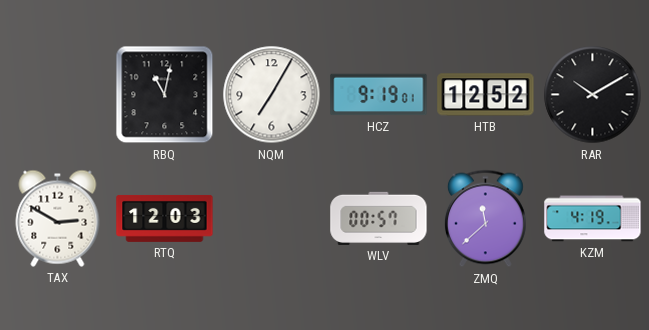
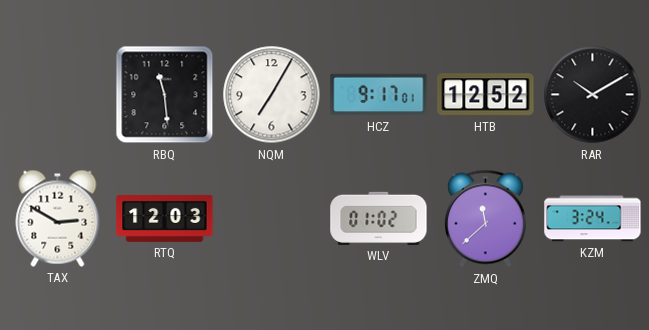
RBQ: 11:02 -> 11:29 (165, 95)
HCZ: 9:19 -> 9:17 (379, 95)
WLV: 00:57 -> 01:02 (379, 218)
KZM: 4:19 -> 3:24 (593, 219)
